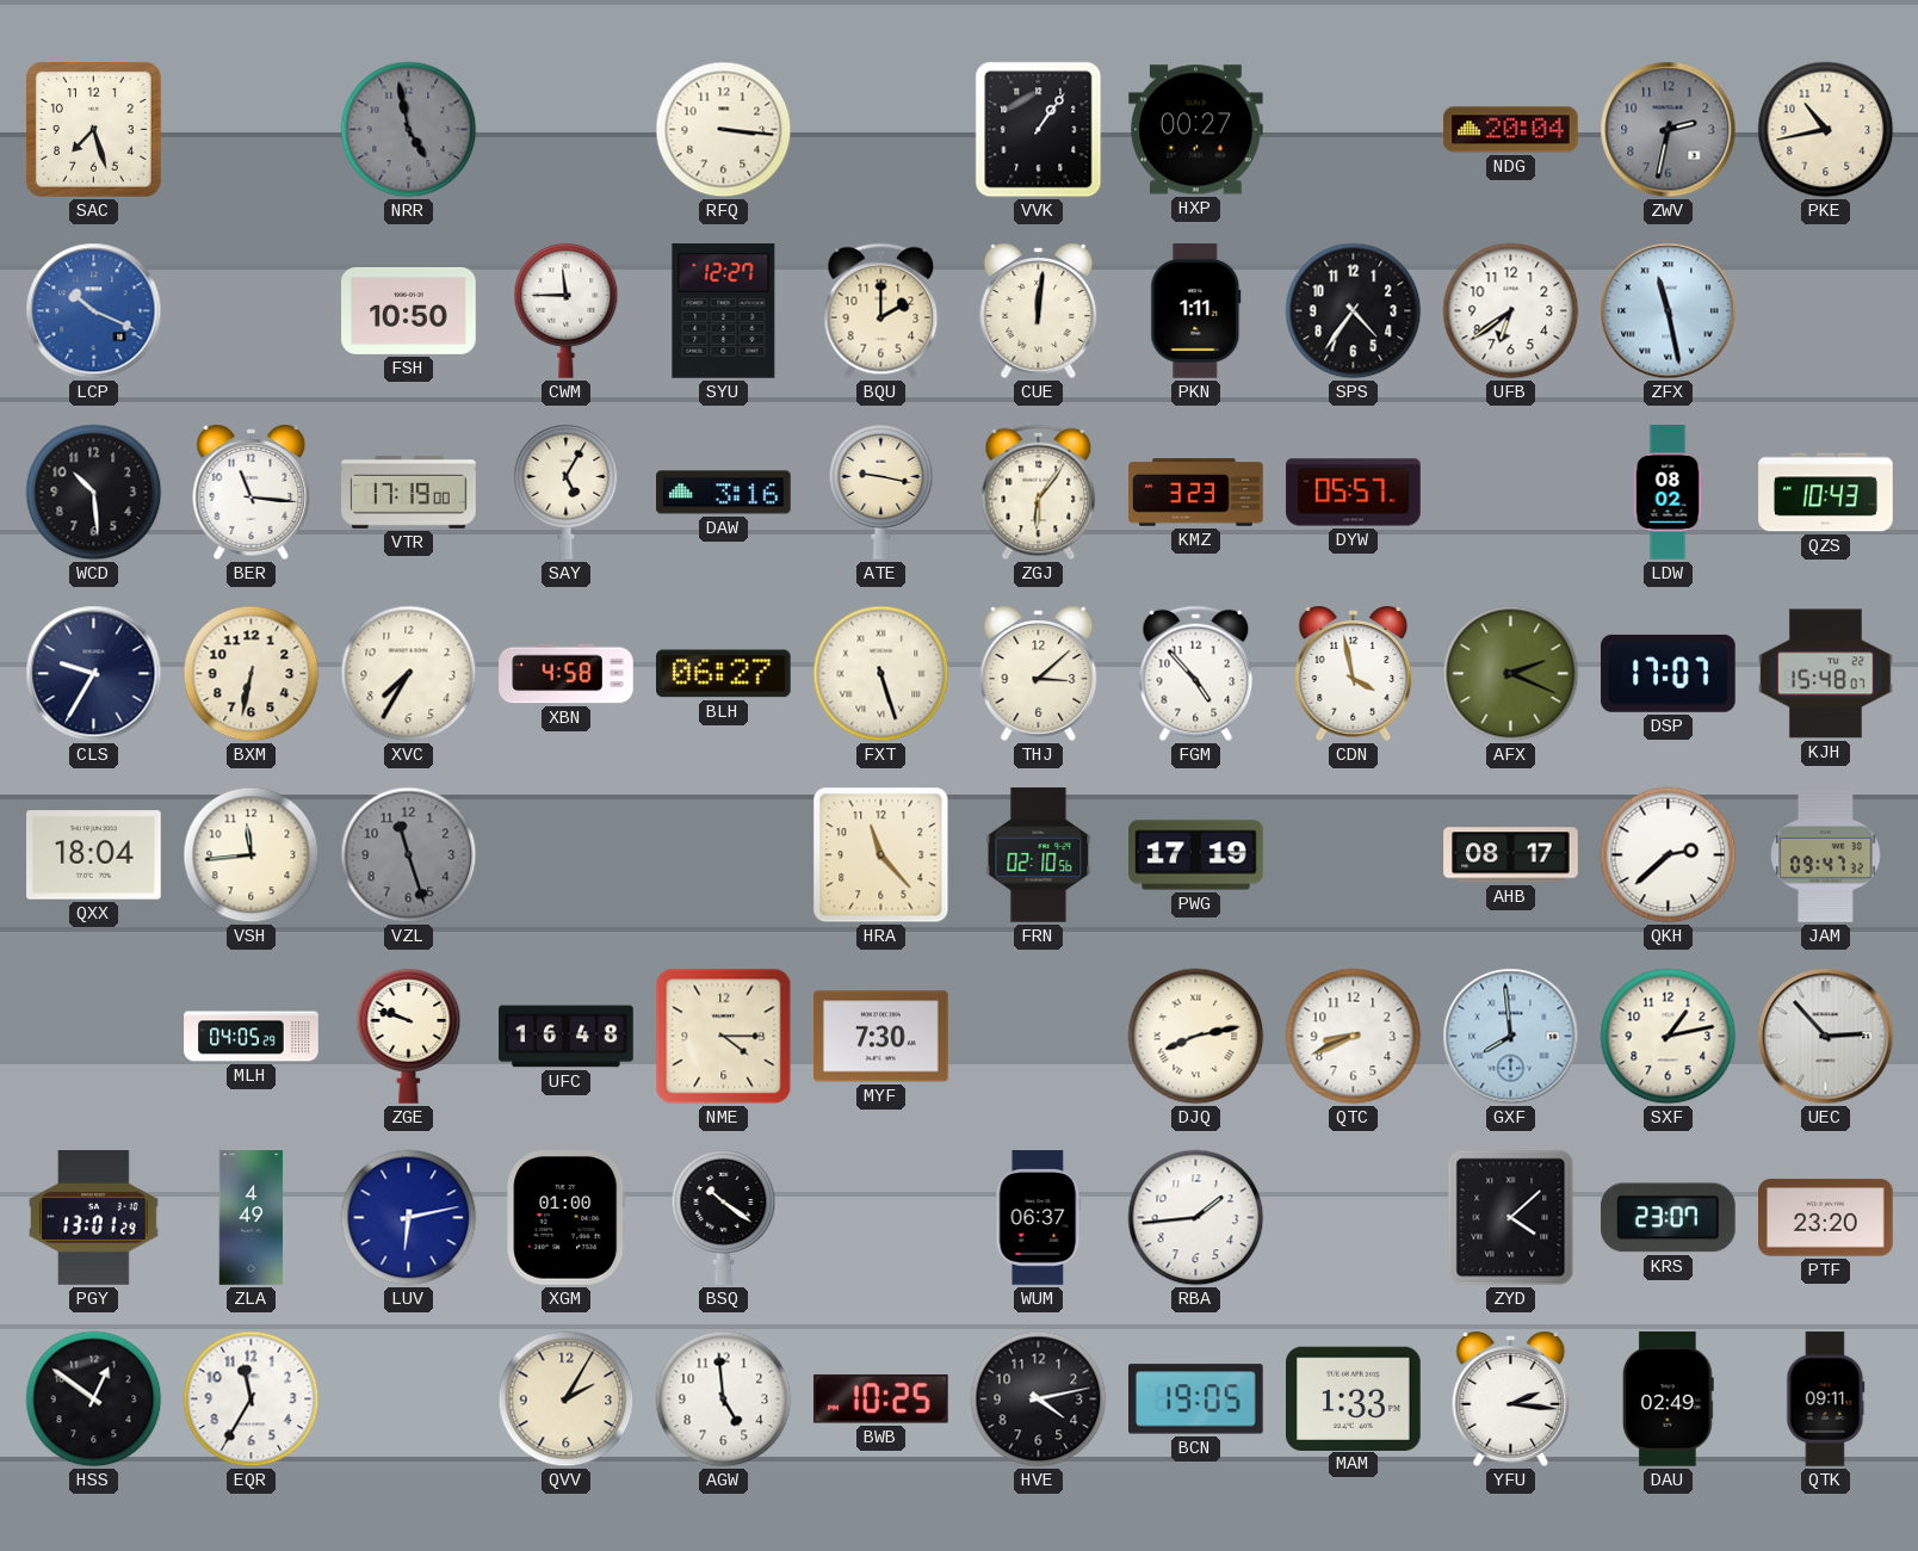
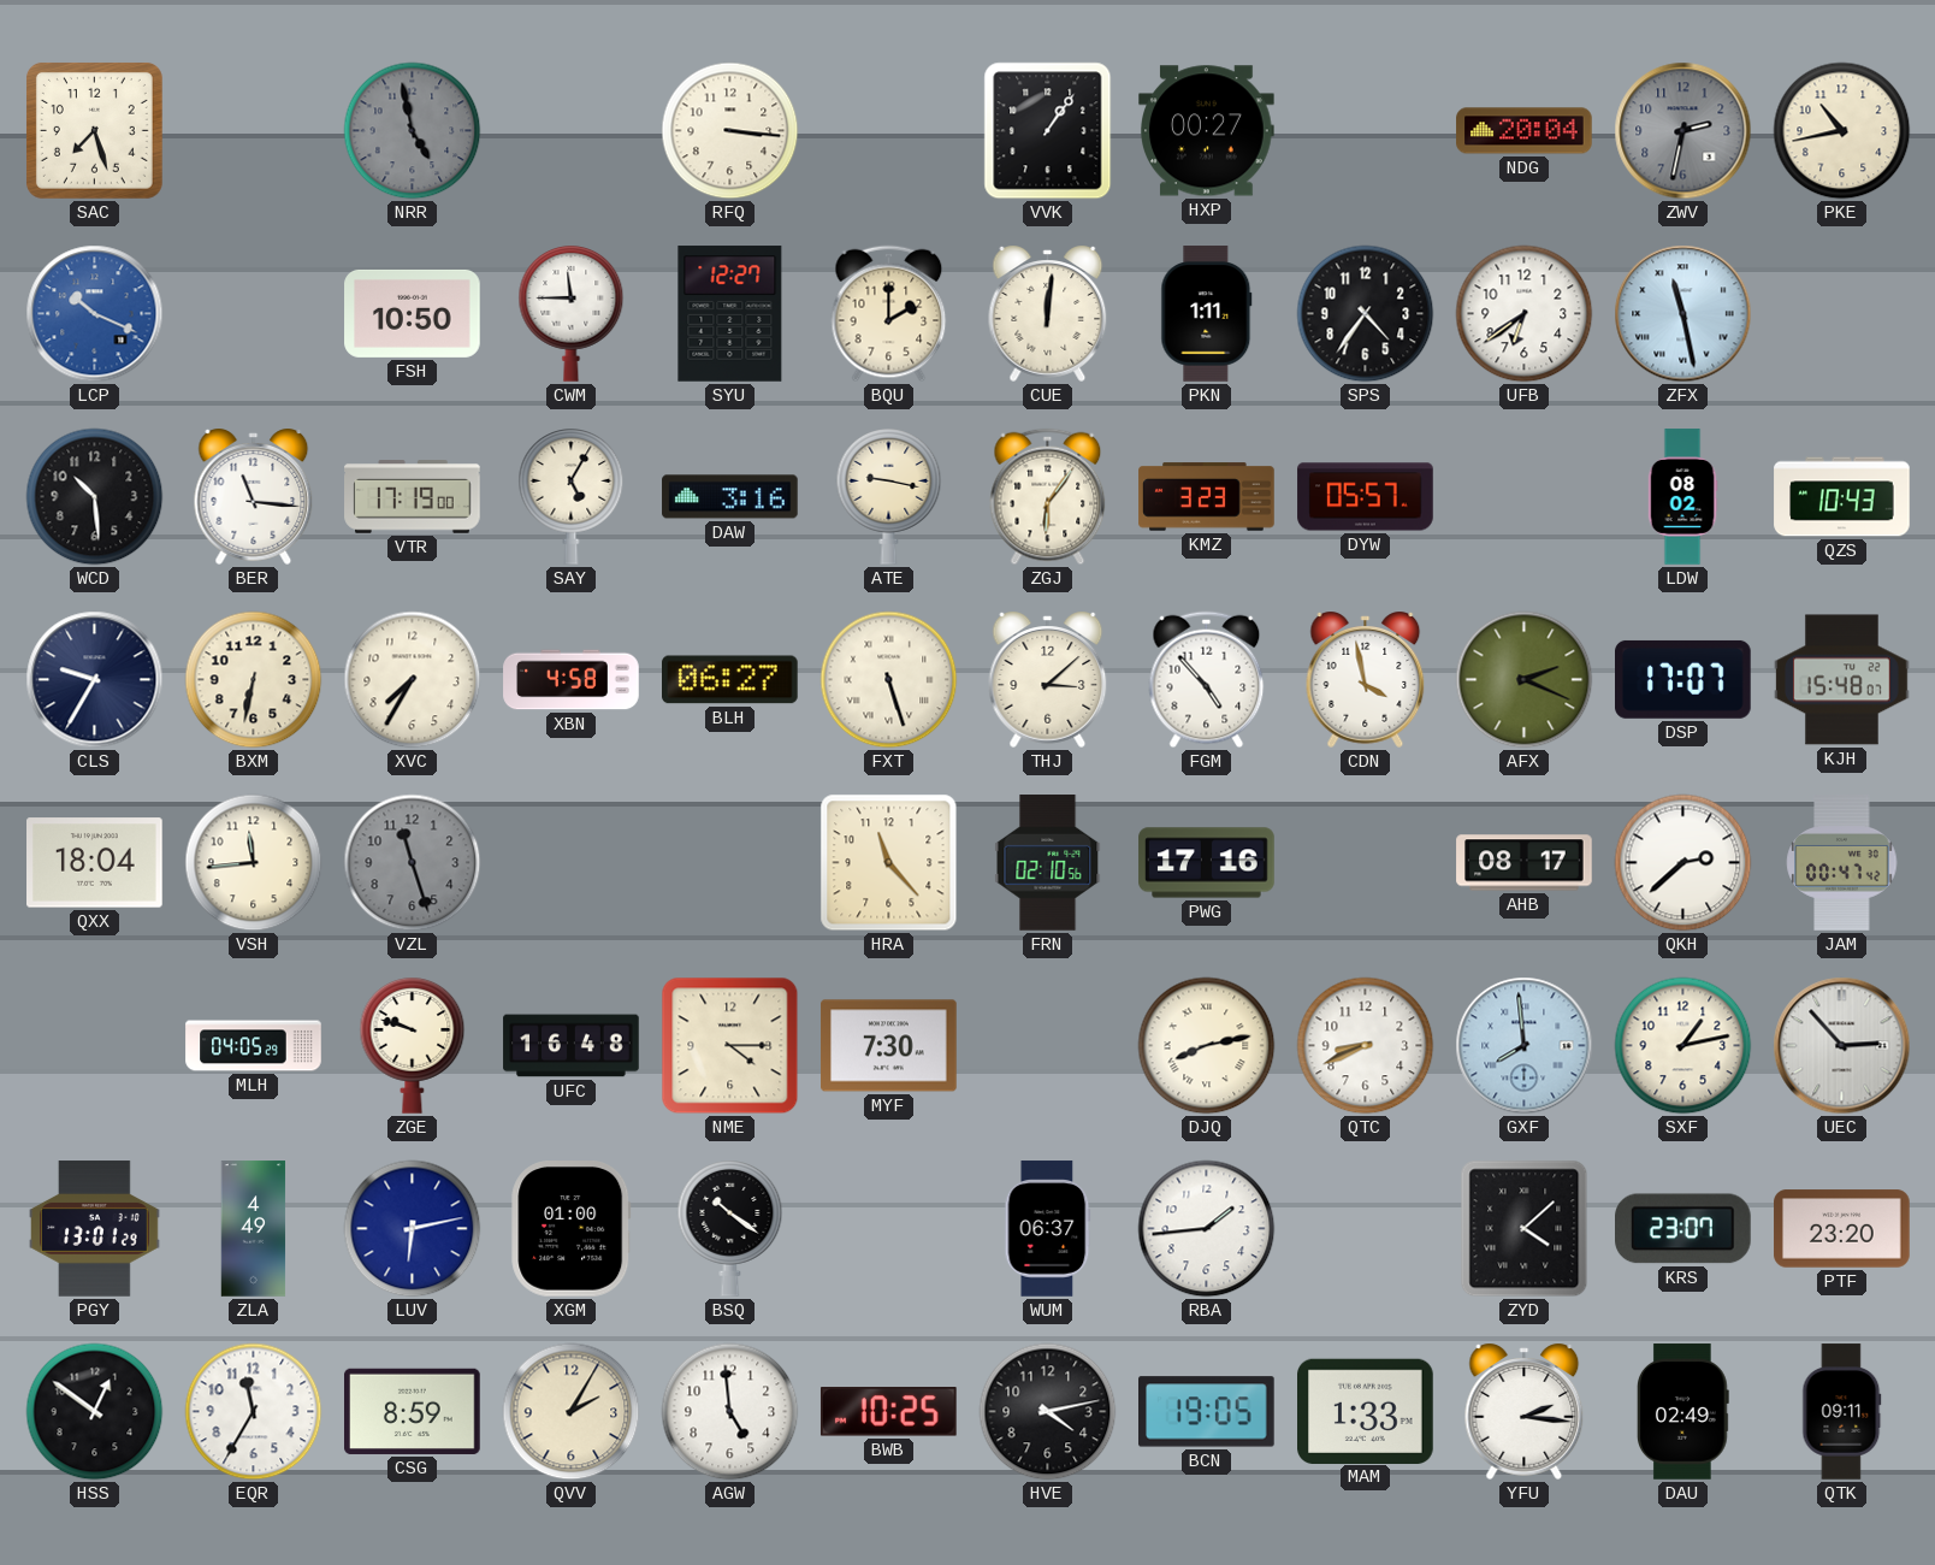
PWG: 17:19 -> 17:16 (1207, 863)
JAM: 09:47 -> 00:47 (1842, 863)
CSG: none -> 8:59 (413, 1411)
